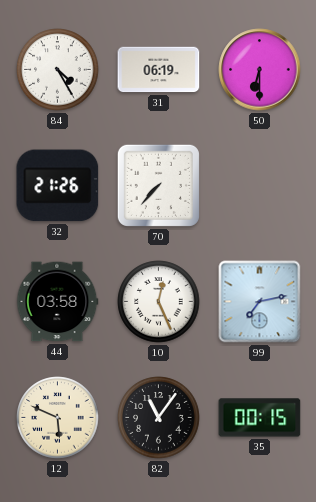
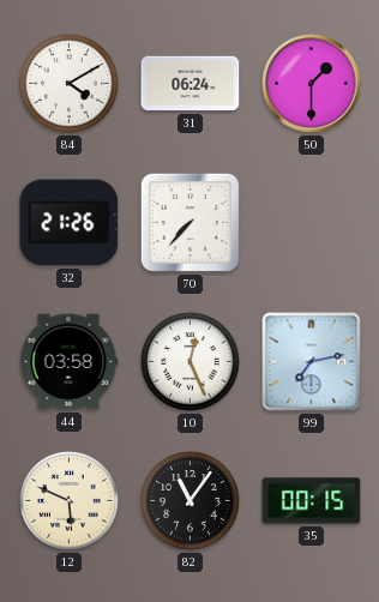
84: 4:25 -> 4:10 (70, 84)
31: 06:19 -> 06:24 (191, 84)
50: 6:30 -> 1:30 (312, 84)
